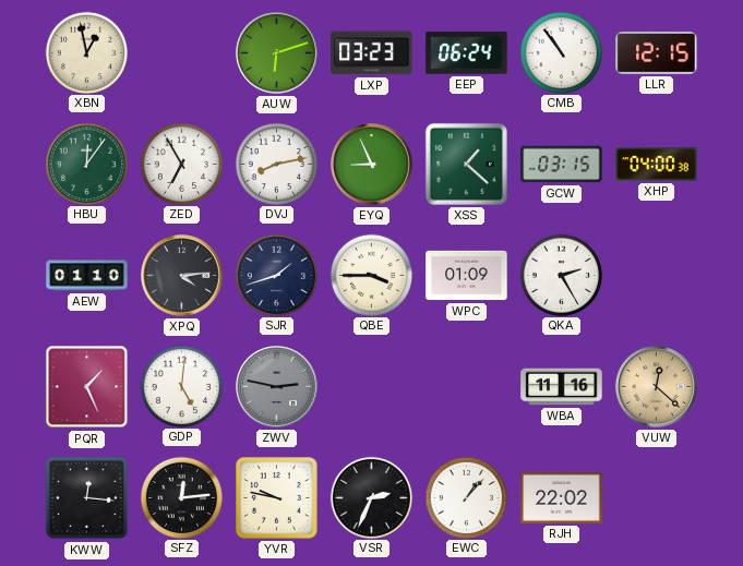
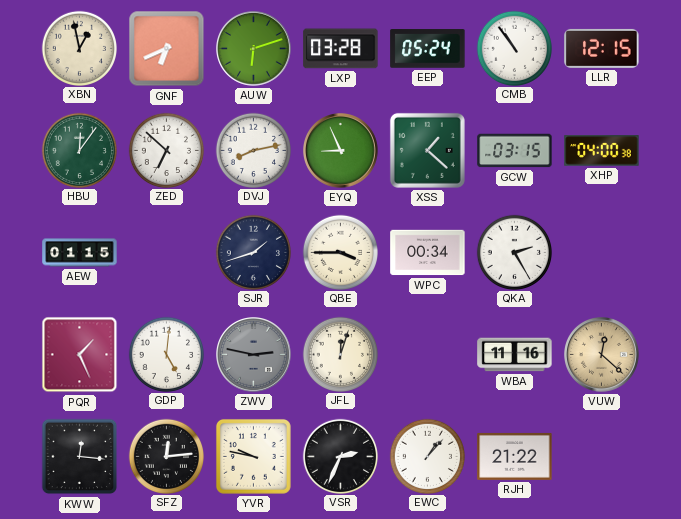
GNF: none -> 6:41 (167, 49)
LXP: 03:23 -> 03:28 (341, 49)
EEP: 06:24 -> 05:24 (428, 49)
ZED: 6:55 -> 6:52 (166, 150)
AEW: 01:10 -> 01:15 (80, 253)
XPQ: 4:14 -> none (182, 276)
WPC: 01:09 -> 00:34 (428, 253)
JFL: none -> 12:03 (340, 354)
RJH: 22:02 -> 21:22 (515, 456)
